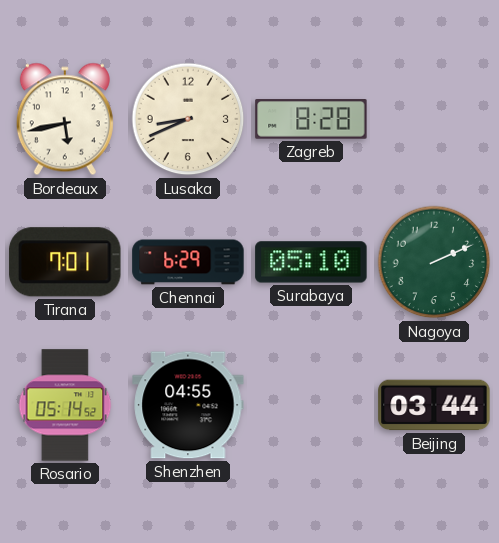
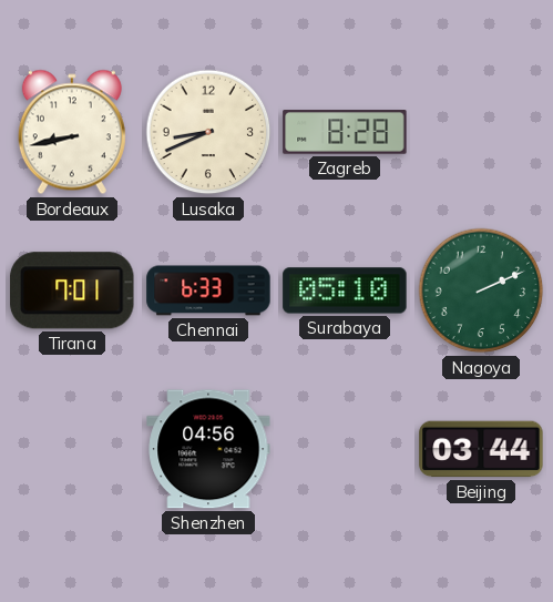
Bordeaux: 5:43 -> 8:43 (72, 132)
Chennai: 6:29 -> 6:33 (208, 290)
Rosario: 05:14 -> none (65, 405)
Shenzhen: 04:55 -> 04:56 (208, 449)
